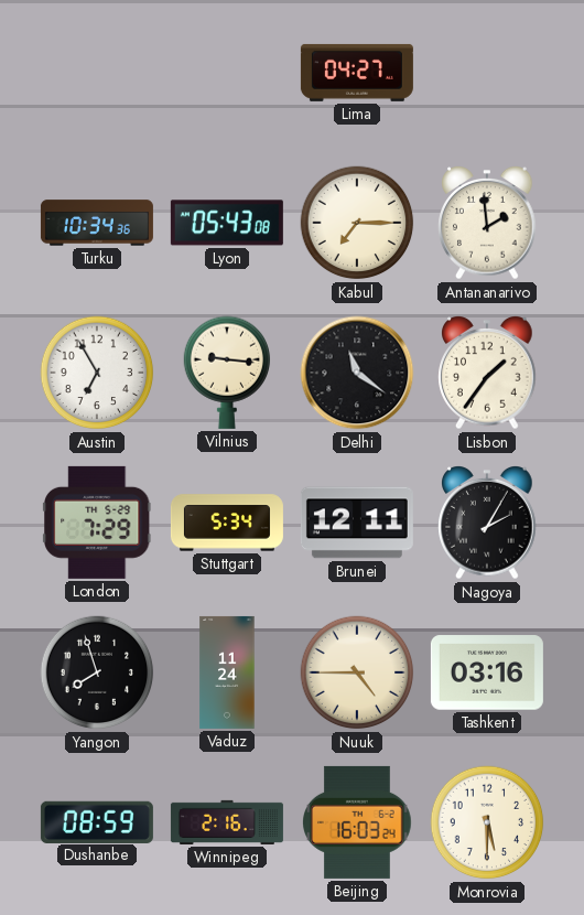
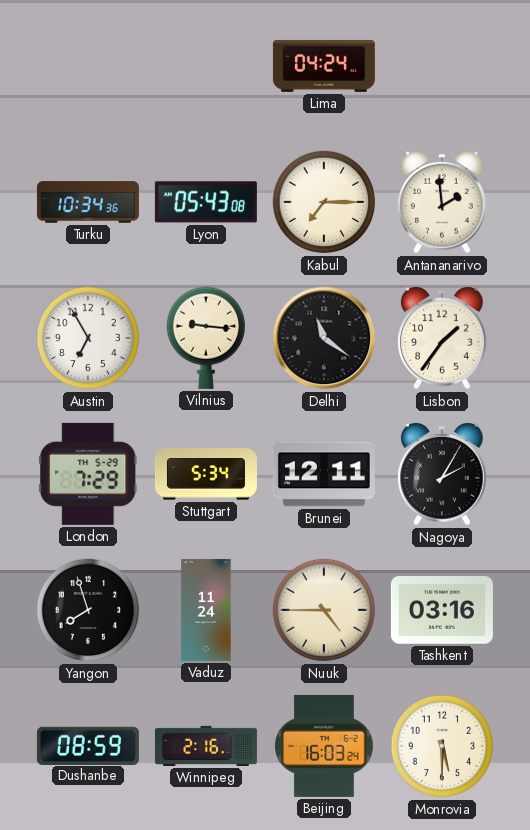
Lima: 04:27 -> 04:24 (324, 66)
